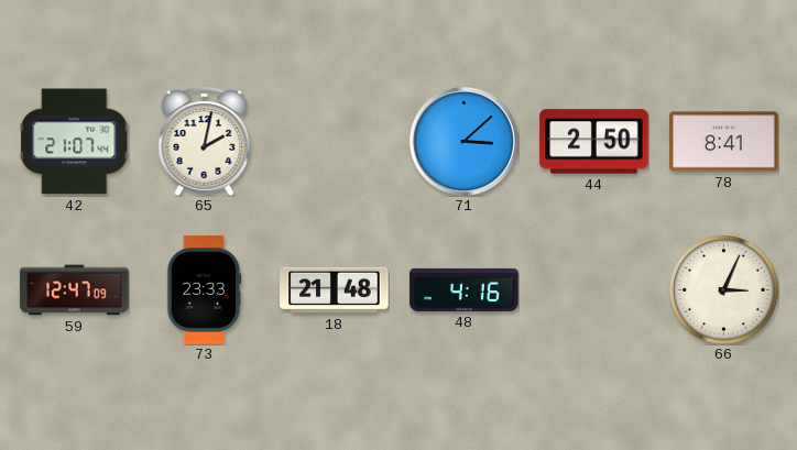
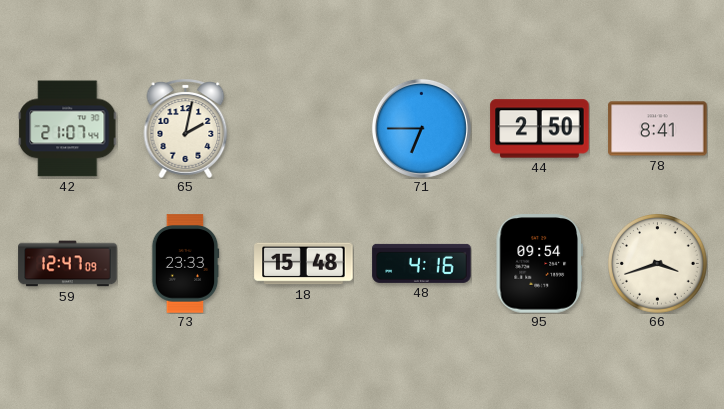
71: 3:08 -> 6:45 (421, 128)
18: 21:48 -> 15:48 (304, 264)
95: none -> 09:54 (539, 264)
66: 3:04 -> 3:42 (658, 264)
